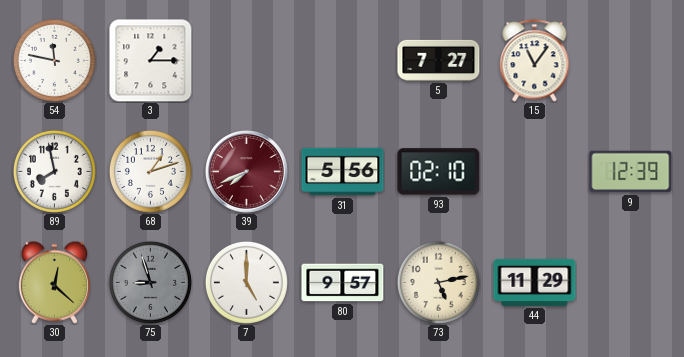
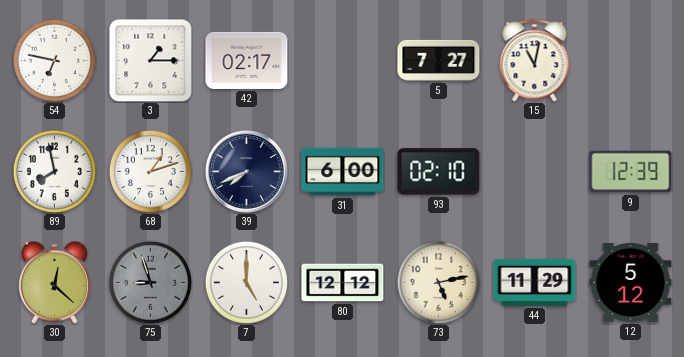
54: 11:47 -> 6:47 (54, 60)
42: none -> 02:17 (247, 60)
15: 11:06 -> 11:02 (535, 61)
39 dial: burgundy -> navy (247, 172)
31: 5:56 -> 6:00 (343, 172)
80: 9:57 -> 12:12 (343, 283)
12: none -> 5:12 (631, 283)
